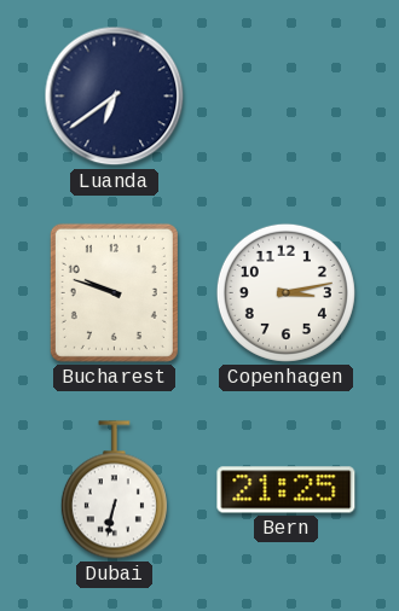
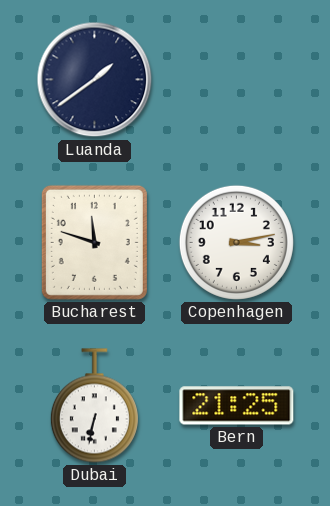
Luanda: 6:39 -> 1:39 (95, 80)
Bucharest: 9:48 -> 11:48 (94, 242)
